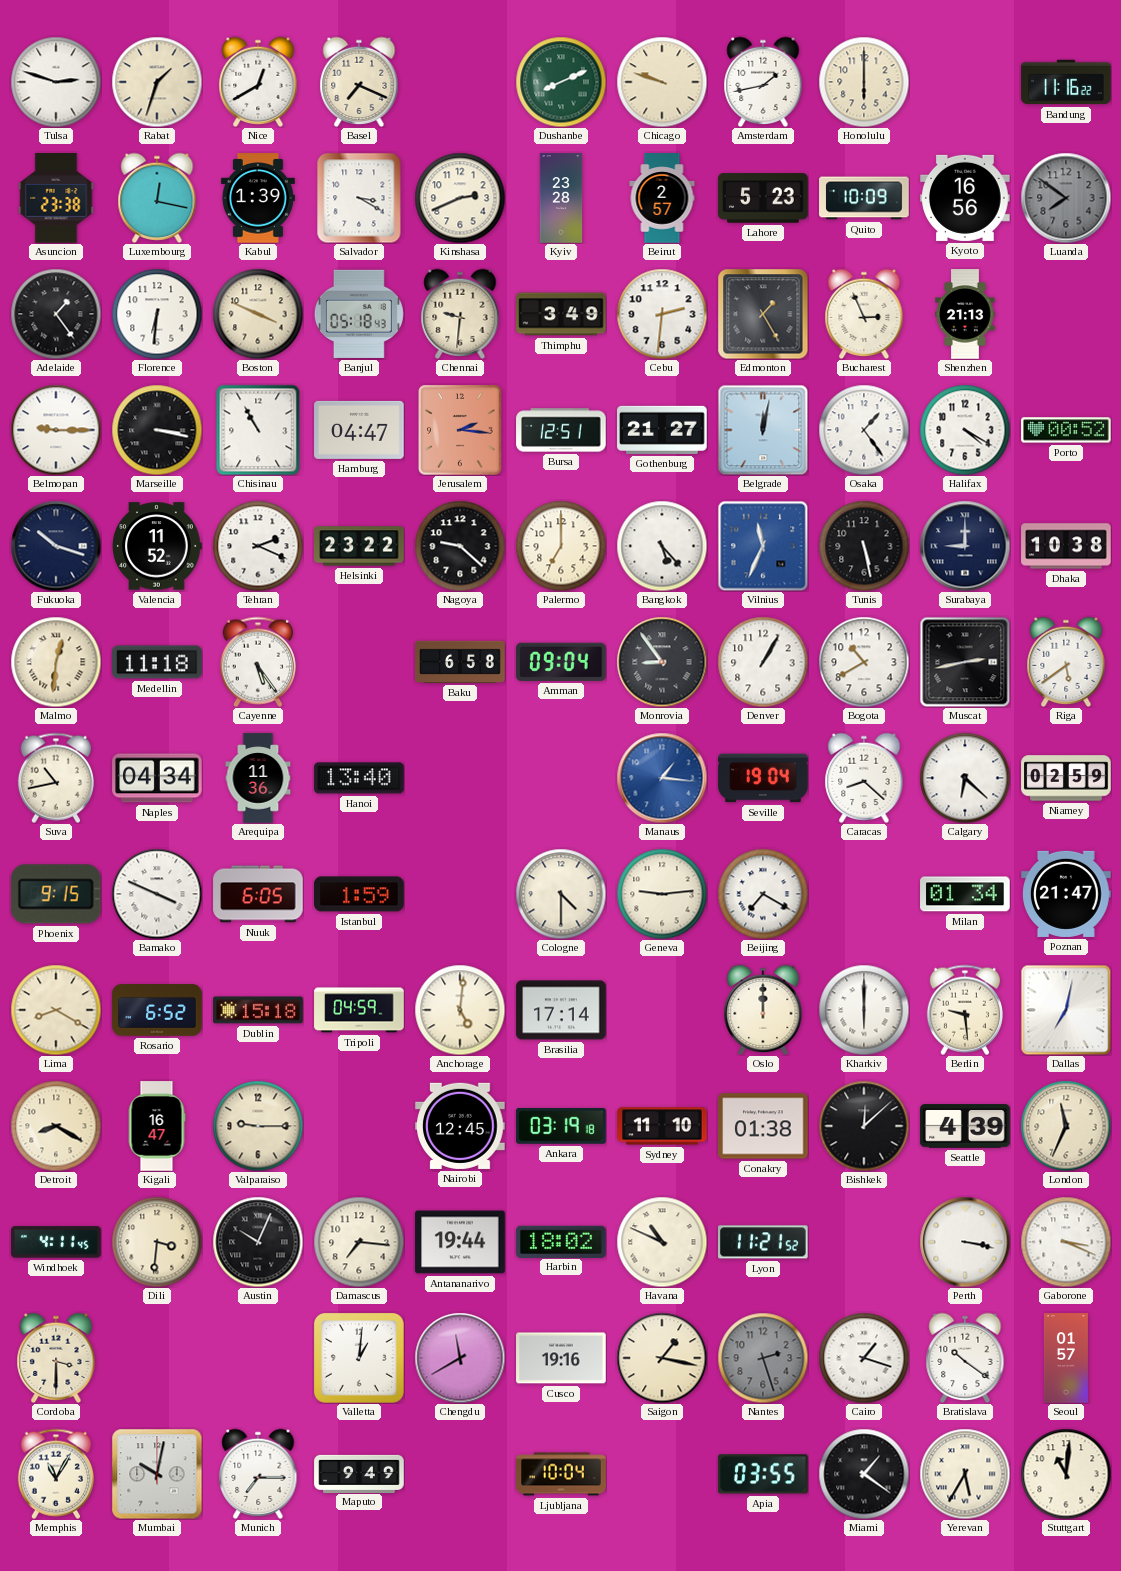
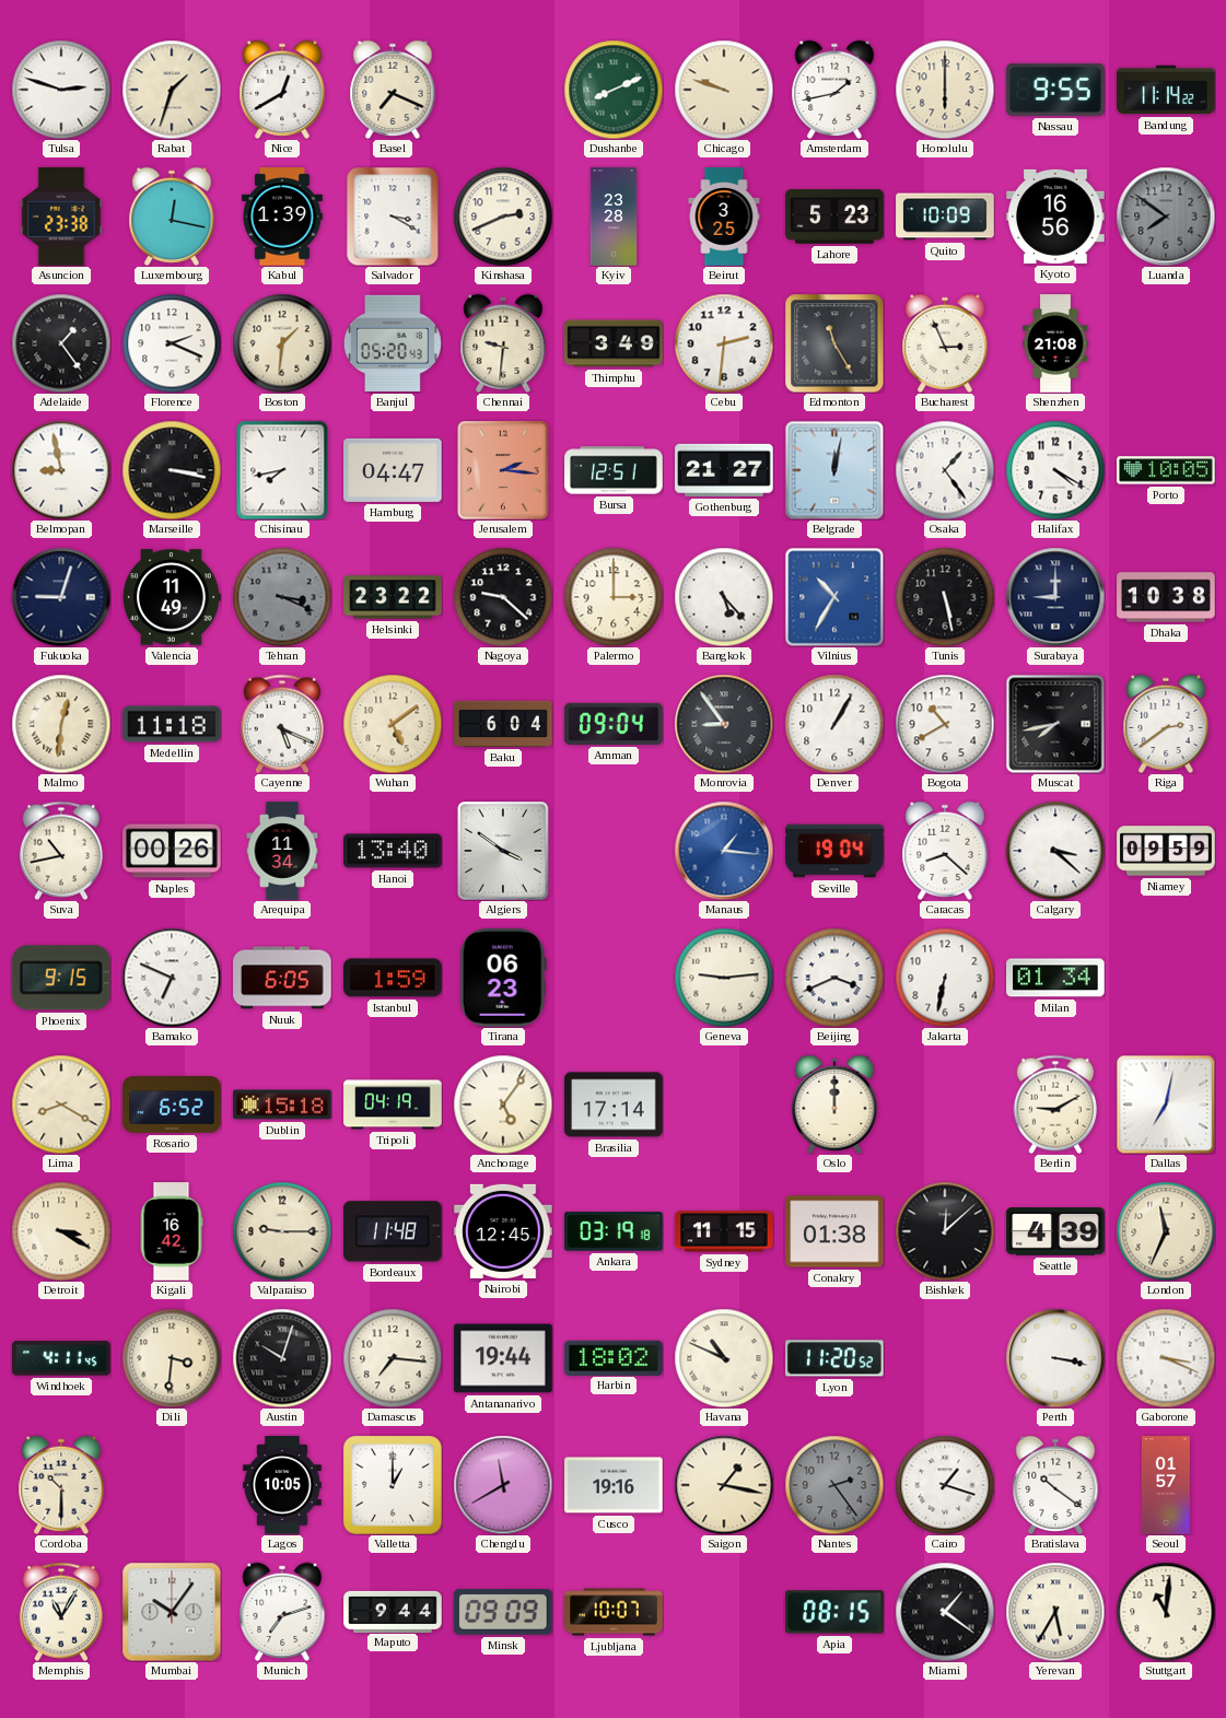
Nassau: none -> 9:55 (1055, 90)
Bandung: 11:16 -> 11:14 (1166, 90)
Beirut: 2:57 -> 3:25 (724, 217)
Florence: 6:31 -> 2:19 (172, 343)
Boston: 3:49 -> 1:31 (282, 343)
Banjul: 05:18 -> 05:20 (393, 343)
Edmonton: 1:25 -> 11:25 (834, 343)
Shenzhen: 21:13 -> 21:08 (1055, 343)
Belmopan: 9:15 -> 8:58 (61, 470)
Chisinau: 10:55 -> 7:43 (282, 470)
Porto: 00:52 -> 10:05 (1166, 470)
Fukuoka: 10:18 -> 9:03 (61, 597)
Valencia: 11:52 -> 11:49 (172, 597)
Tehran: 2:19 -> 3:19 (282, 597)
Tehran dial: white -> grey (282, 597)
Palermo: 7:00 -> 3:00 (614, 597)
Vilnius: 11:34 -> 10:35 (834, 597)
Cayenne: 5:24 -> 5:19 (282, 724)
Wuhan: none -> 5:09 (393, 724)
Baku: 6:58 -> 6:04 (503, 724)
Muscat: 2:43 -> 7:43 (1055, 724)
Riga: 5:39 -> 2:39 (1166, 724)
Naples: 04:34 -> 00:26 (172, 851)
Arequipa: 11:36 -> 11:34 (282, 851)
Algiers: none -> 3:51 (504, 851)
Calgary: 6:22 -> 3:22 (1055, 851)
Niamey: 02:59 -> 09:59 (1166, 851)
Bamako: 3:49 -> 6:49 (172, 978)
Tirana: none -> 06:23 (503, 978)
Cologne: 4:30 -> none (561, 894)
Beijing: 7:20 -> 3:41 (834, 978)
Jakarta: none -> 6:32 (945, 978)
Poznan: 21:47 -> none (1066, 894)
Tripoli: 04:59 -> 04:19 (393, 1105)
Anchorage: 5:01 -> 5:06 (503, 1105)
Kharkiv: 6:00 -> none (864, 1010)
Berlin: 9:29 -> 9:10 (1055, 1105)
Detroit: 8:20 -> 3:20 (61, 1231)
Kigali: 16:47 -> 16:42 (172, 1231)
Bordeaux: none -> 11:48 (394, 1231)
Sydney: 11:10 -> 11:15 (724, 1231)
Austin: 10:04 -> 10:03 (282, 1358)
Lyon: 11:21 -> 11:20 (834, 1358)
Cordoba: 3:30 -> 10:30 (61, 1485)
Lagos: none -> 10:05 (282, 1485)
Valletta: 1:01 -> 1:00 (393, 1485)
Nantes: 2:27 -> 2:24 (834, 1485)
Mumbai: 10:02 -> 10:06 (172, 1612)
Munich: 7:15 -> 7:12 (282, 1612)
Maputo: 9:49 -> 9:44 (393, 1611)
Minsk: none -> 09:09 (504, 1613)
Ljubljana: 10:04 -> 10:07 (614, 1612)
Apia: 03:55 -> 08:15 (834, 1612)
